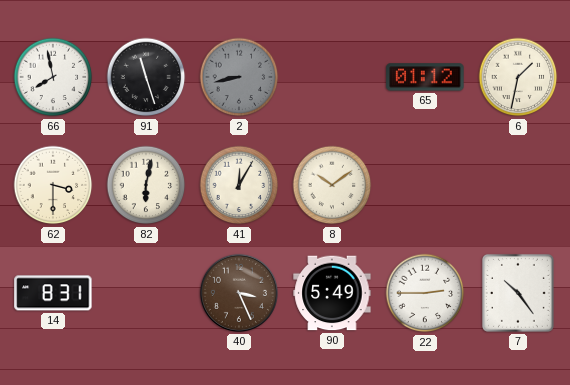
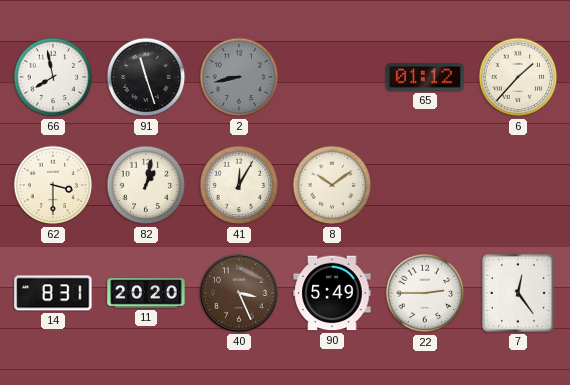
6: 1:32 -> 1:37 (518, 77)
82: 6:02 -> 1:02 (146, 185)
11: none -> 20:20 (146, 293)
7: 10:24 -> 12:24 (518, 293)
